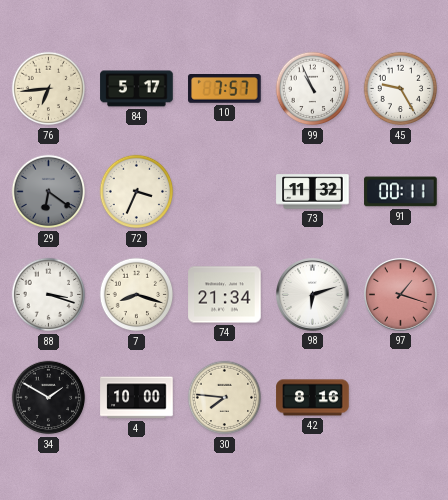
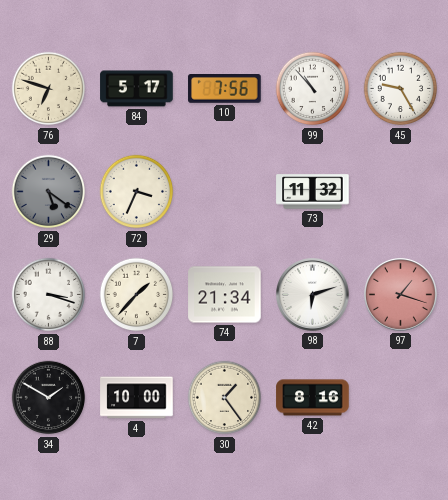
76: 6:44 -> 6:48 (49, 89)
10: 7:57 -> 7:56 (225, 89)
99: 10:56 -> 10:53 (313, 89)
29: 6:21 -> 5:21 (49, 192)
91: 00:11 -> none (401, 192)
7: 8:18 -> 1:37 (137, 295)
30: 7:46 -> 1:24 (225, 398)
